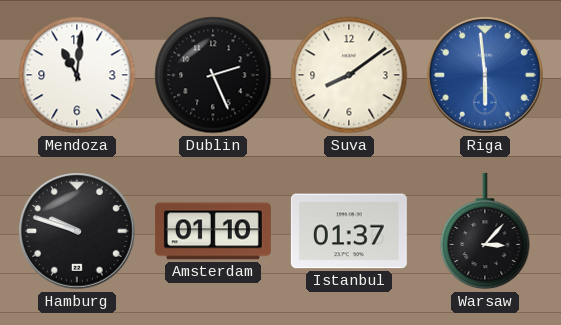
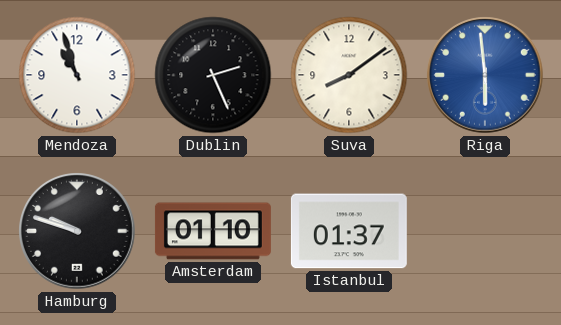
Mendoza: 11:01 -> 10:57 (77, 75)
Warsaw: 3:07 -> none (485, 231)
